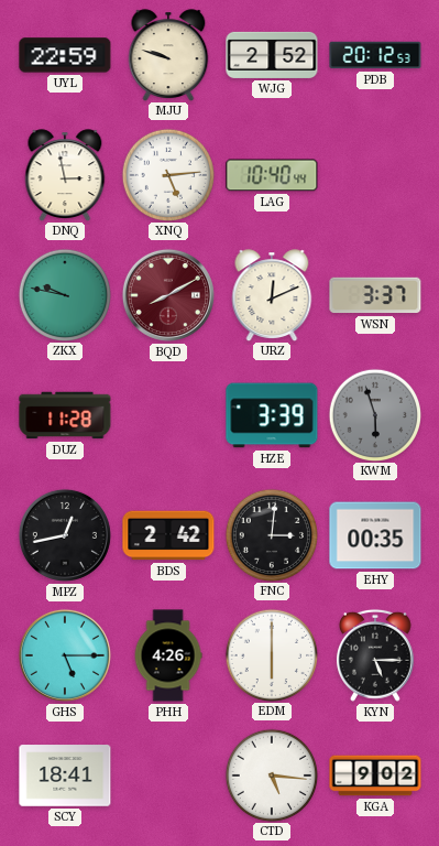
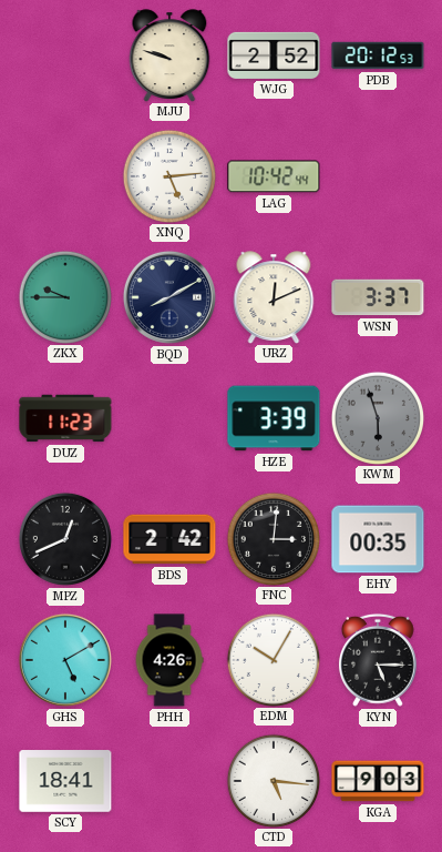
UYL: 22:59 -> none (65, 55)
DNQ: 2:58 -> none (65, 175)
LAG: 10:40 -> 10:42 (274, 176)
ZKX: 9:47 -> 9:45 (64, 296)
BQD dial: burgundy -> navy (169, 297)
DUZ: 11:28 -> 11:23 (65, 418)
MPZ: 12:43 -> 12:41 (65, 539)
GHS: 5:15 -> 5:10 (65, 660)
EDM: 6:00 -> 10:05 (273, 659)
KGA: 9:02 -> 9:03 (378, 781)
